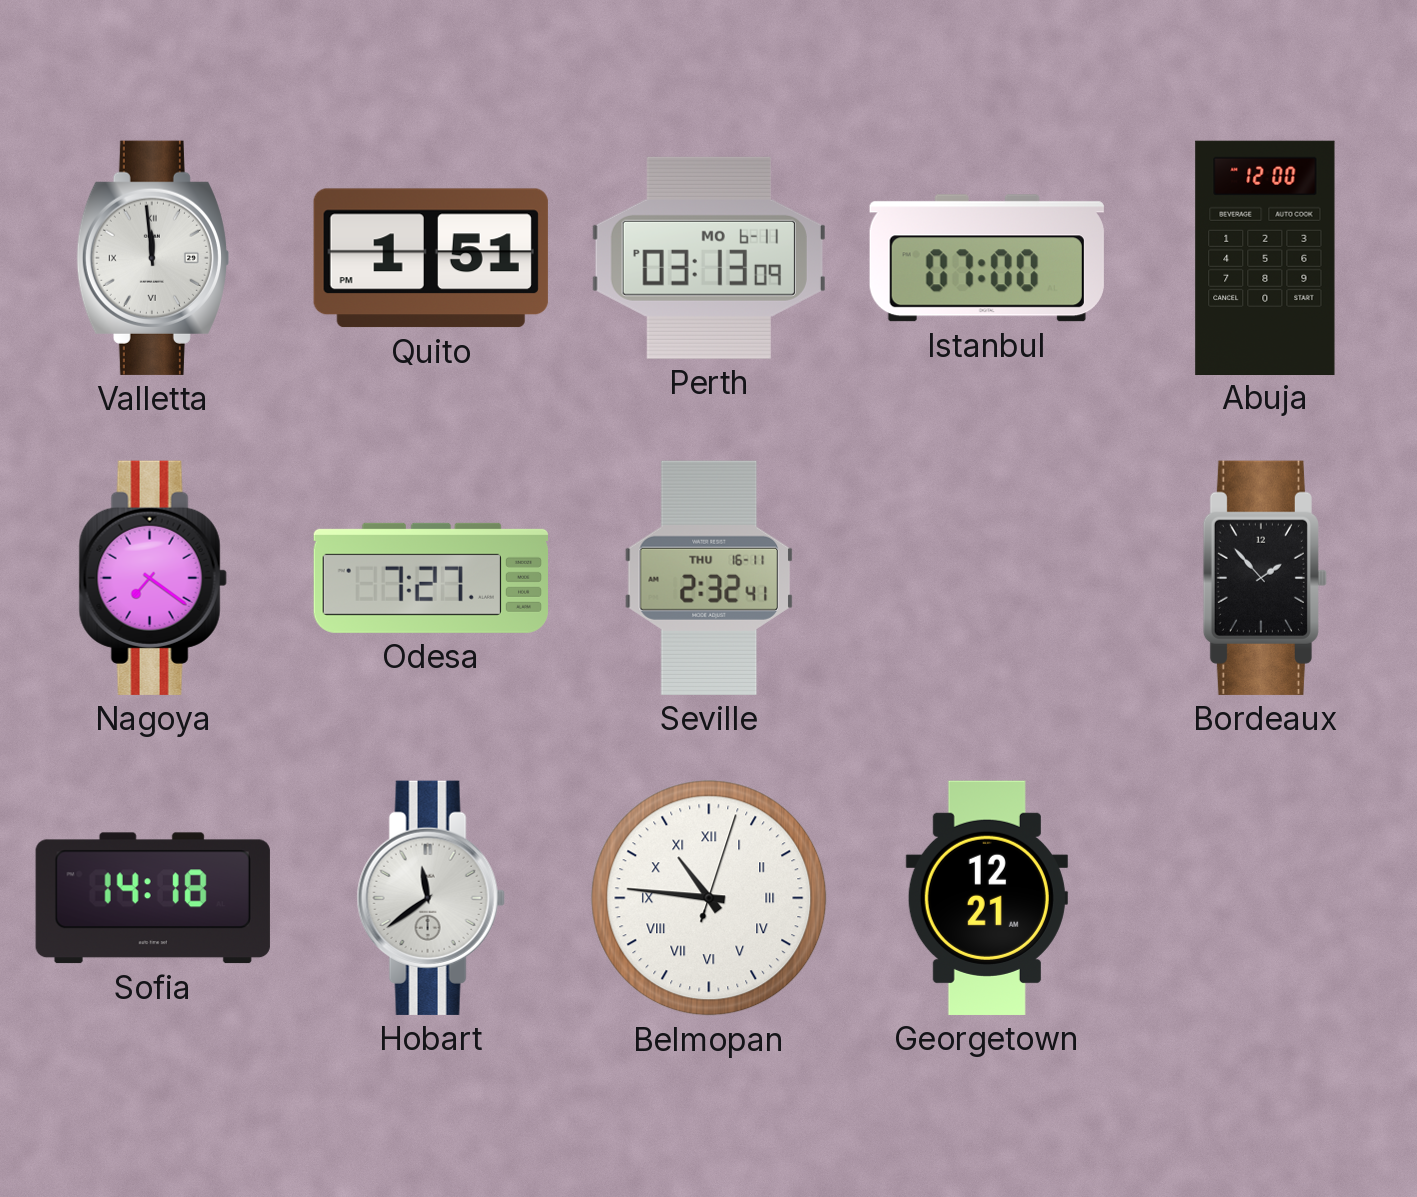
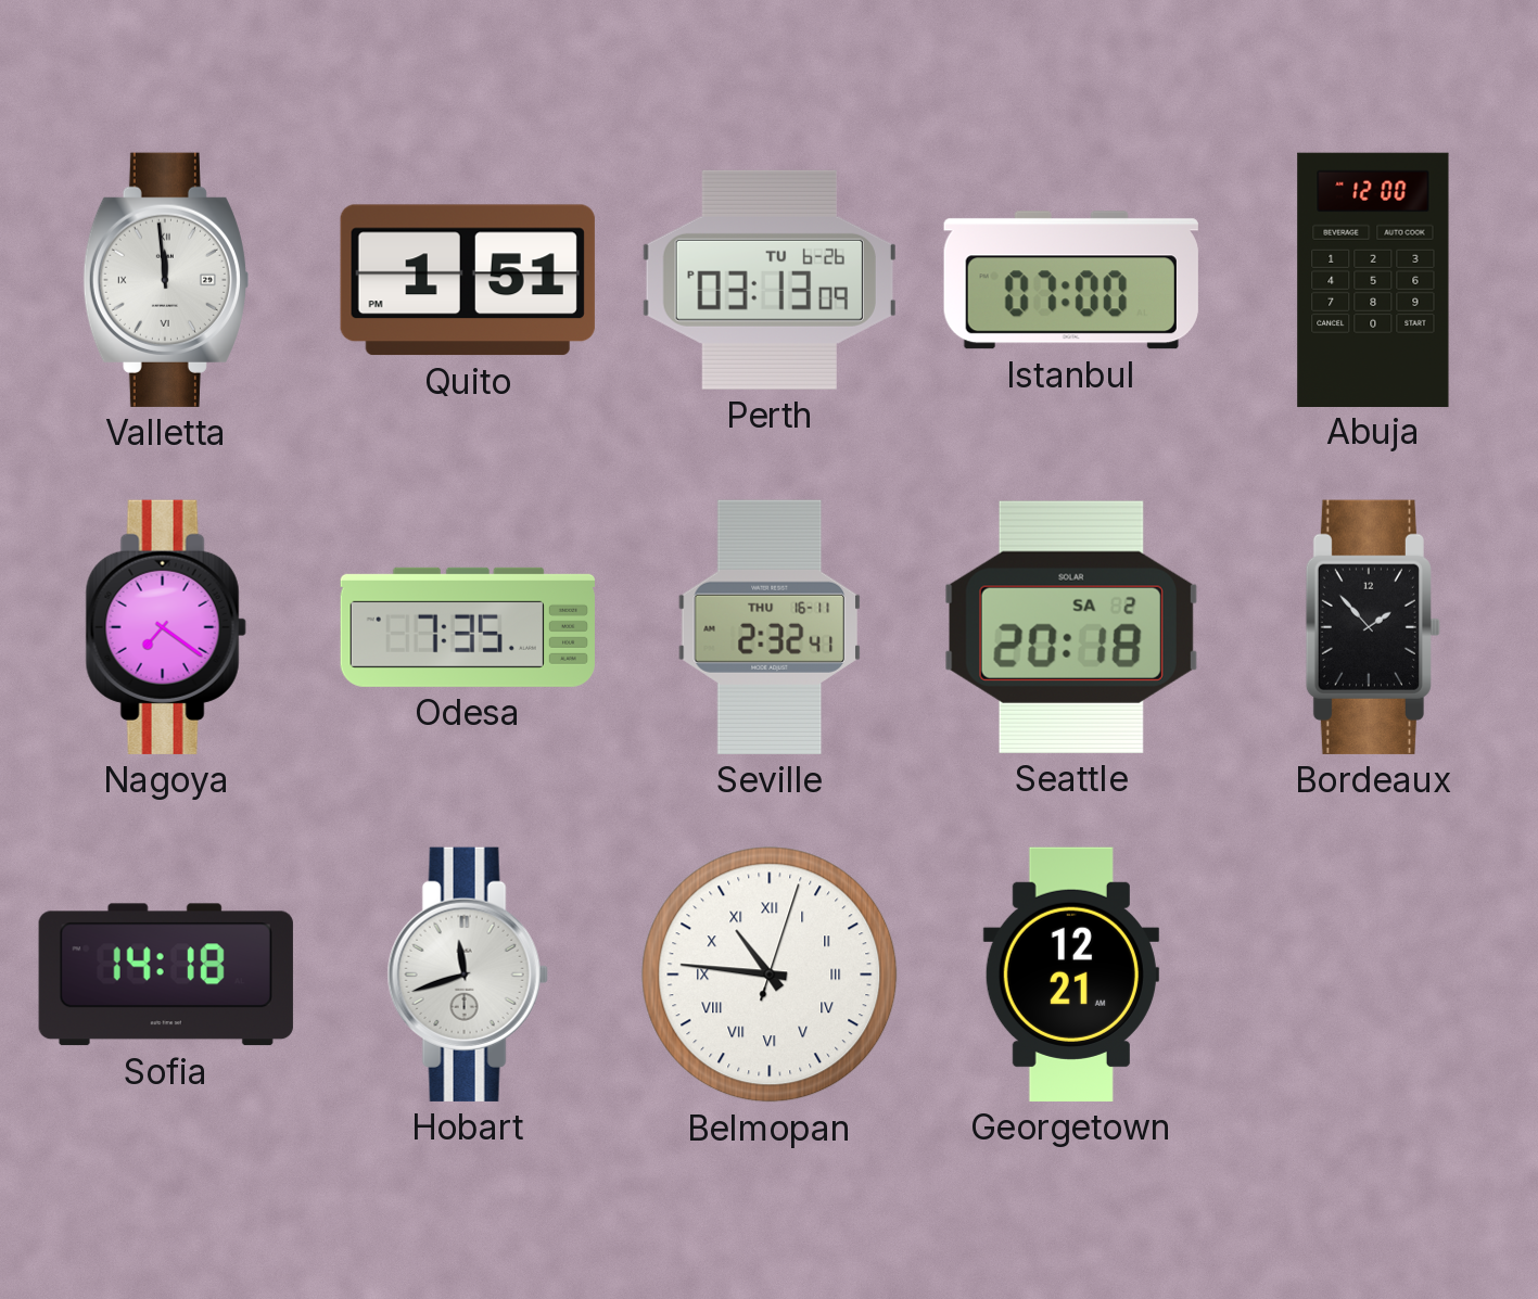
Perth date: MO 6-11 -> TU 6-26 (770, 280)
Odesa: 7:27 -> 7:35 (468, 627)
Seattle: none -> 20:18 (1071, 627)
Hobart: 11:39 -> 11:42 (468, 975)
